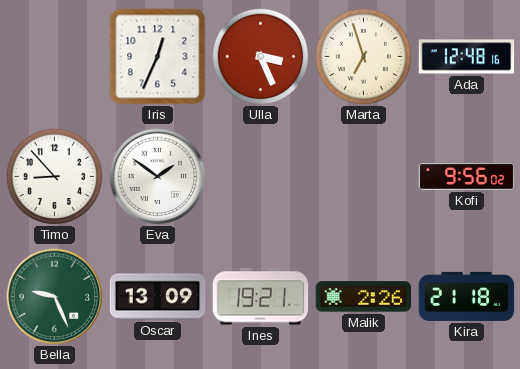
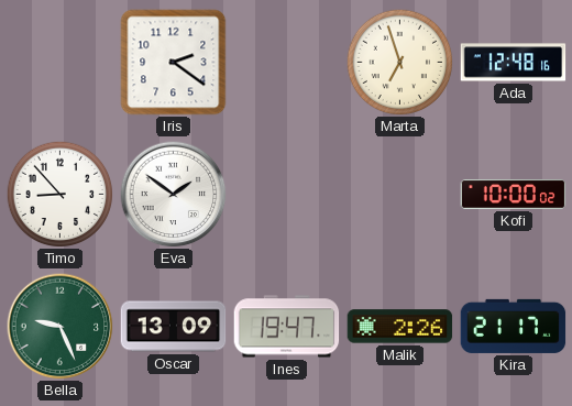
Iris: 12:34 -> 2:21 (174, 63)
Ulla: 3:26 -> none (260, 56)
Kofi: 9:56 -> 10:00 (514, 194)
Ines: 19:21 -> 19:47 (287, 327)
Kira: 21:18 -> 21:17 (514, 326)
